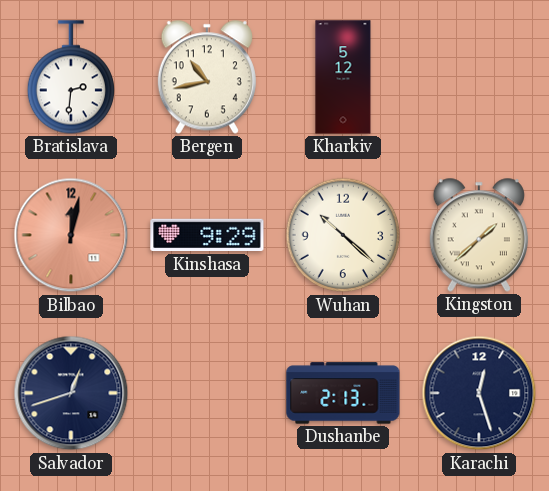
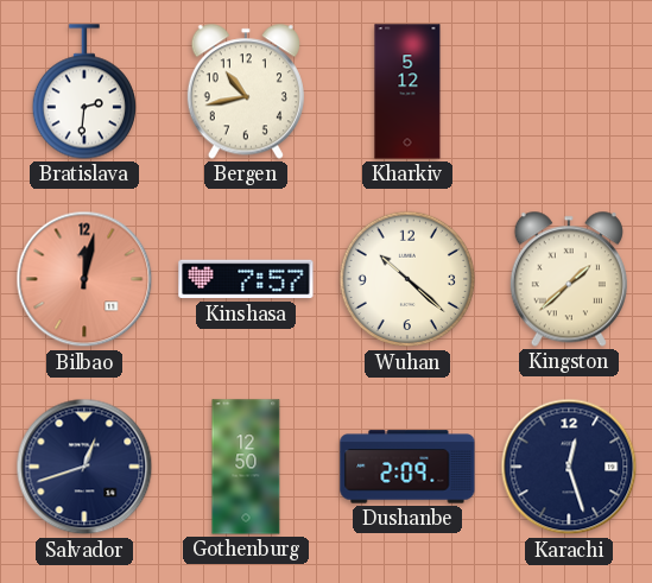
Kinshasa: 9:29 -> 7:57 (246, 279)
Gothenburg: none -> 12:50 (246, 467)
Dushanbe: 2:13 -> 2:09 (407, 467)
